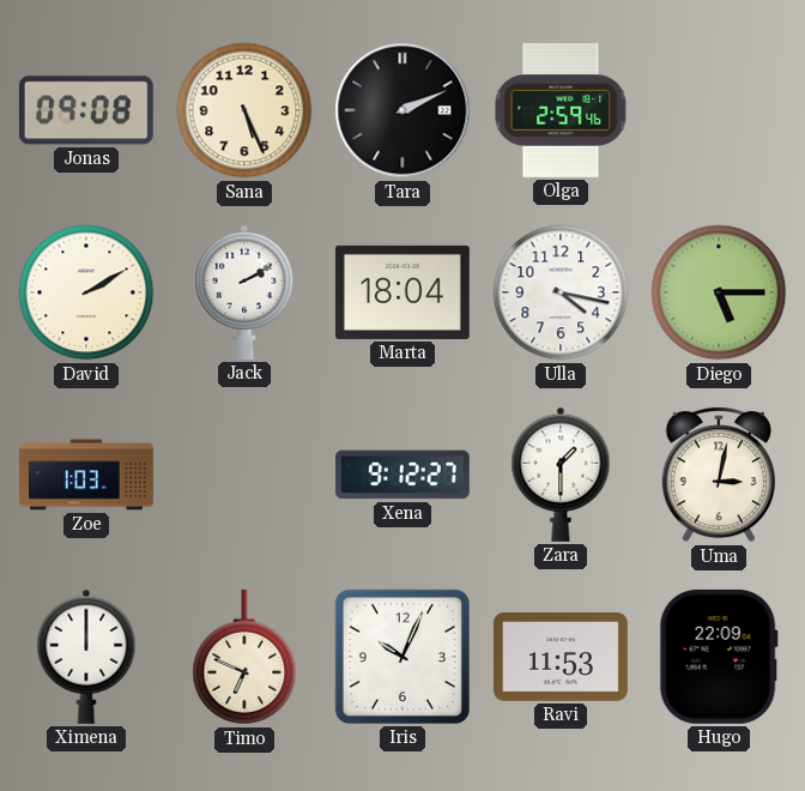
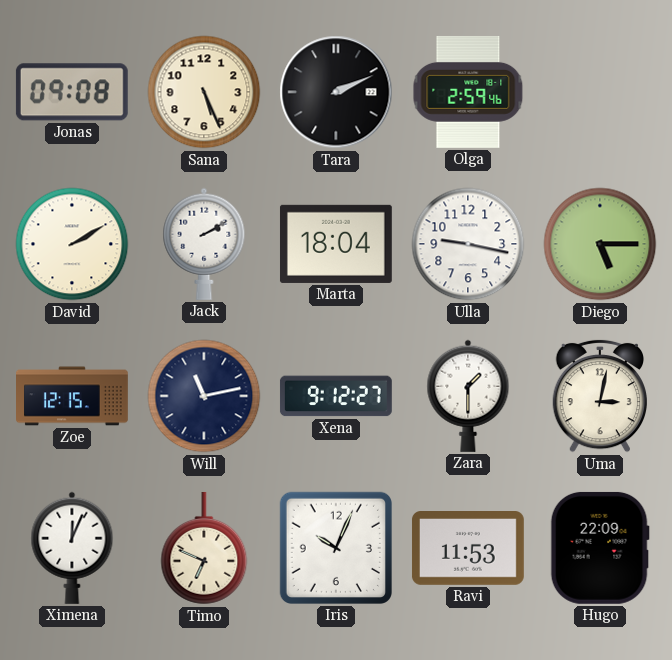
Ulla: 4:17 -> 9:17 (468, 244)
Zoe: 1:03 -> 12:15 (73, 396)
Will: none -> 11:13 (204, 396)
Ximena: 12:00 -> 12:04 (72, 548)
